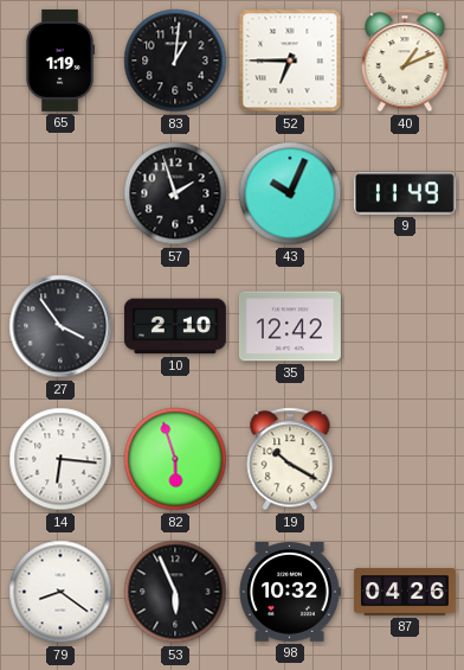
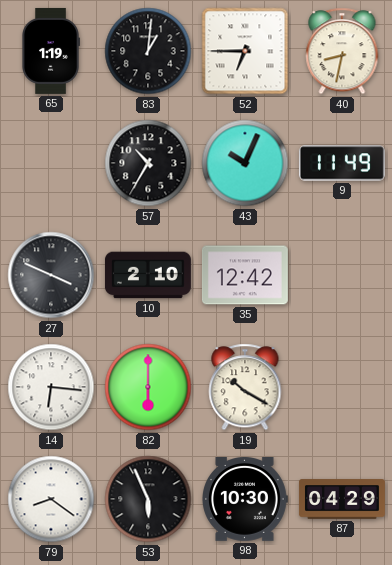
40: 1:11 -> 8:32 (342, 51)
57: 1:57 -> 10:35 (148, 163)
27: 3:54 -> 3:49 (51, 275)
82: 5:57 -> 6:00 (148, 387)
98: 10:32 -> 10:30 (245, 500)
87: 04:26 -> 04:29 (342, 499)
